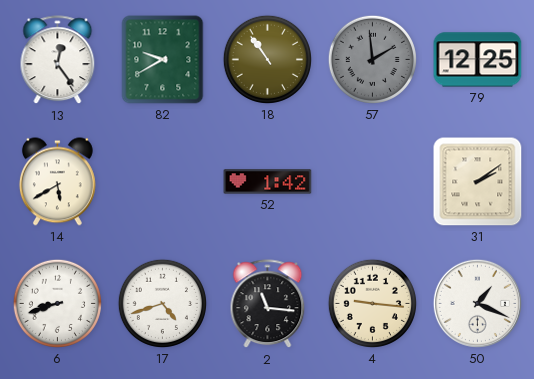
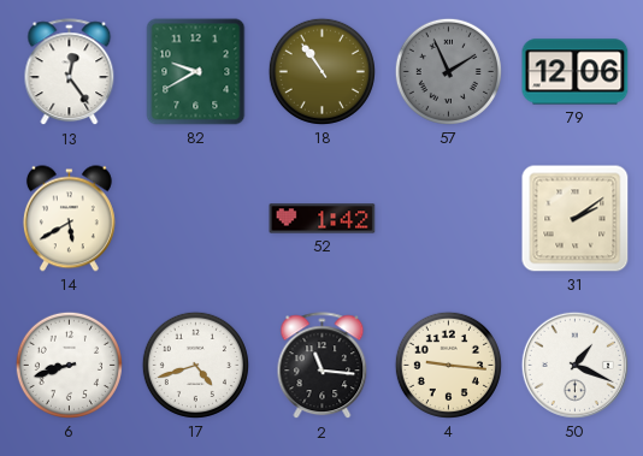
57: 1:59 -> 1:56 (448, 71)
79: 12:25 -> 12:06 (576, 72)
